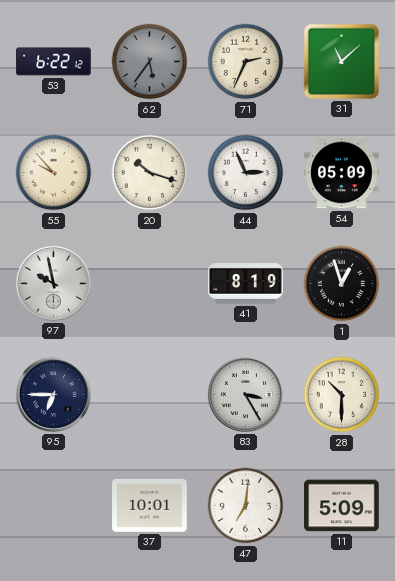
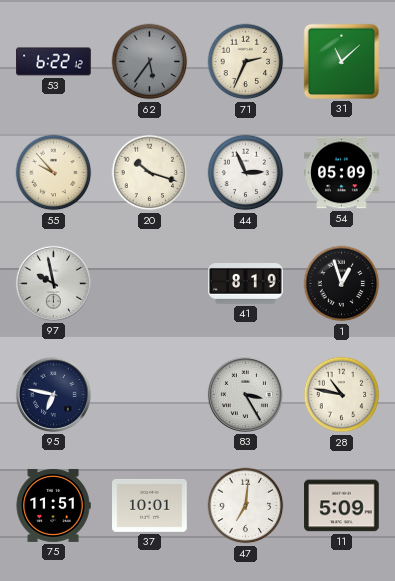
95: 6:45 -> 6:47 (53, 394)
28: 10:30 -> 10:47 (342, 395)
75: none -> 11:51 (53, 505)
